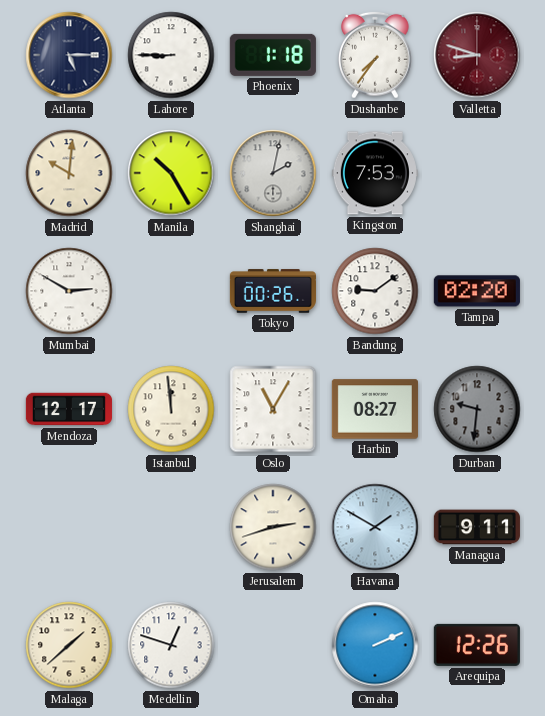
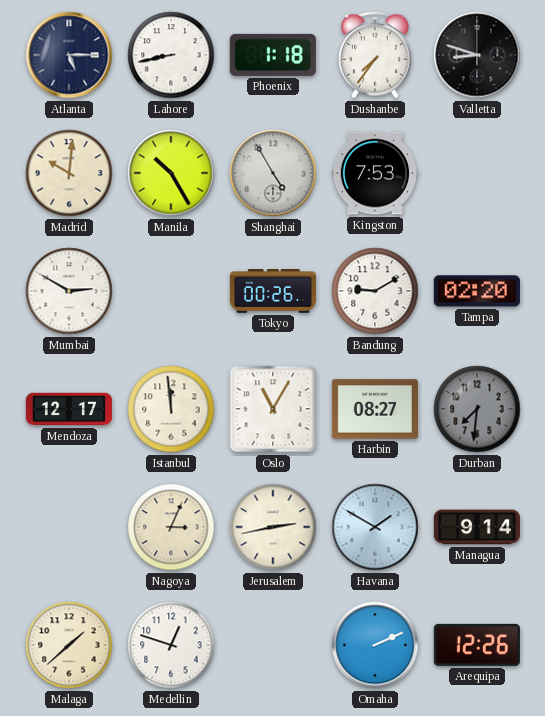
Lahore: 8:45 -> 8:43 (171, 55)
Valletta dial: burgundy -> black (477, 55)
Shanghai: 2:02 -> 4:55 (273, 173)
Bandung: 9:09 -> 9:10 (375, 291)
Durban: 9:31 -> 7:31 (477, 409)
Nagoya: none -> 3:04 (171, 527)
Jerusalem: 2:42 -> 2:43 (273, 527)
Managua: 9:11 -> 9:14 (477, 527)
